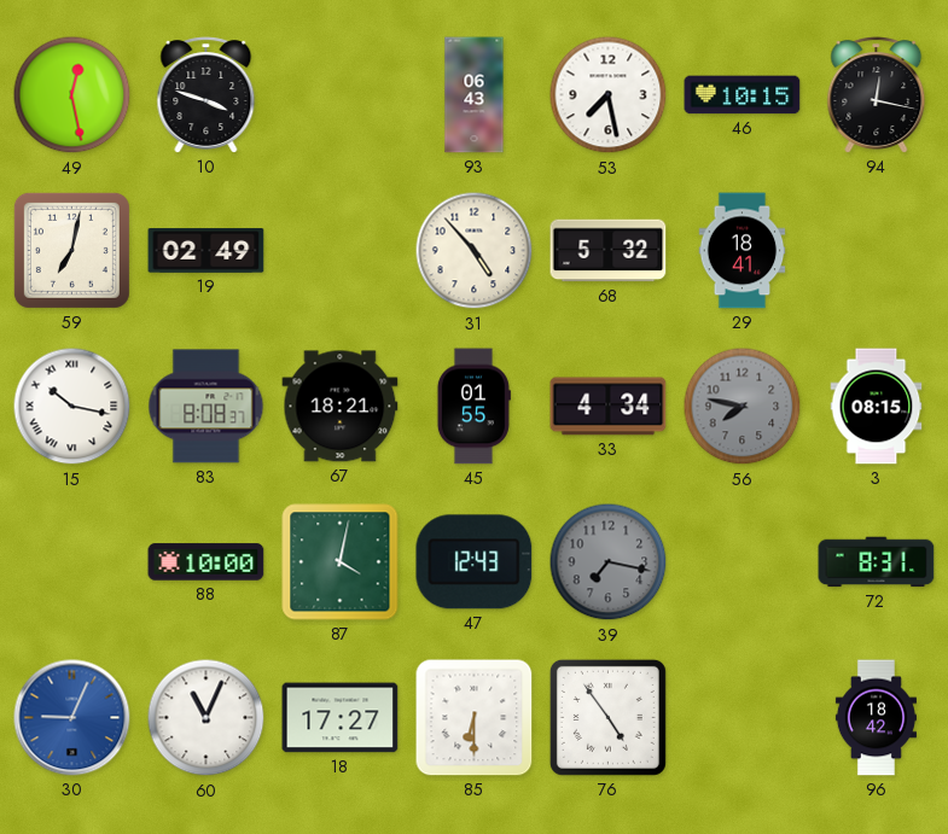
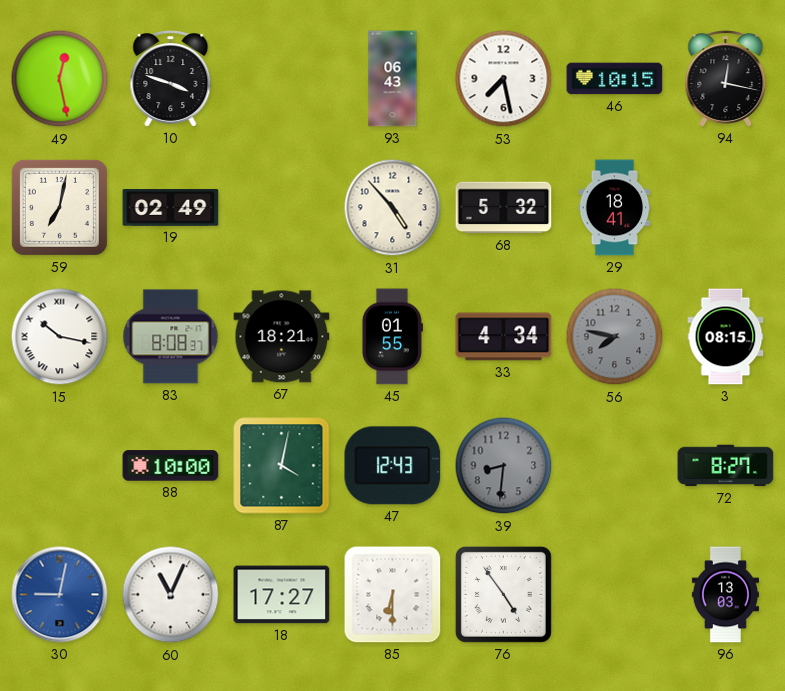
39: 7:17 -> 8:31 (504, 466)
72: 8:31 -> 8:27 (726, 466)
30: 9:04 -> 9:02 (60, 595)
96: 18:42 -> 13:03 (725, 595)
